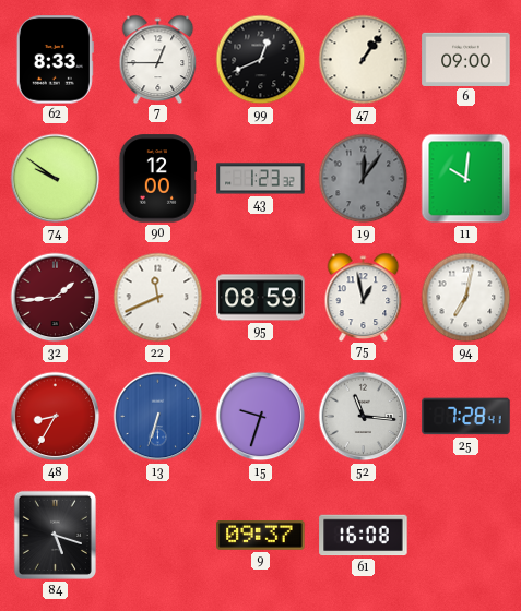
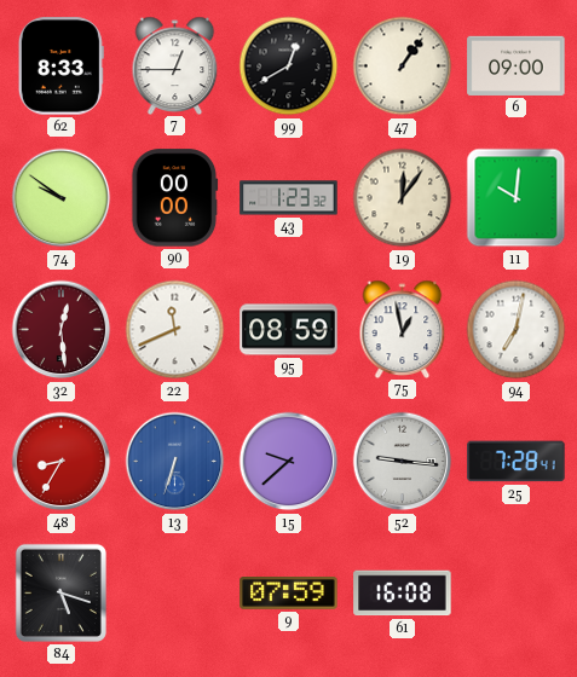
99: 12:41 -> 12:40 (289, 66)
90: 12:00 -> 00:00 (175, 198)
19 dial: grey -> cream (403, 198)
32: 1:44 -> 12:29 (62, 330)
15: 9:33 -> 9:38 (289, 462)
52: 11:16 -> 9:16 (403, 462)
9: 09:37 -> 07:59 (289, 594)
